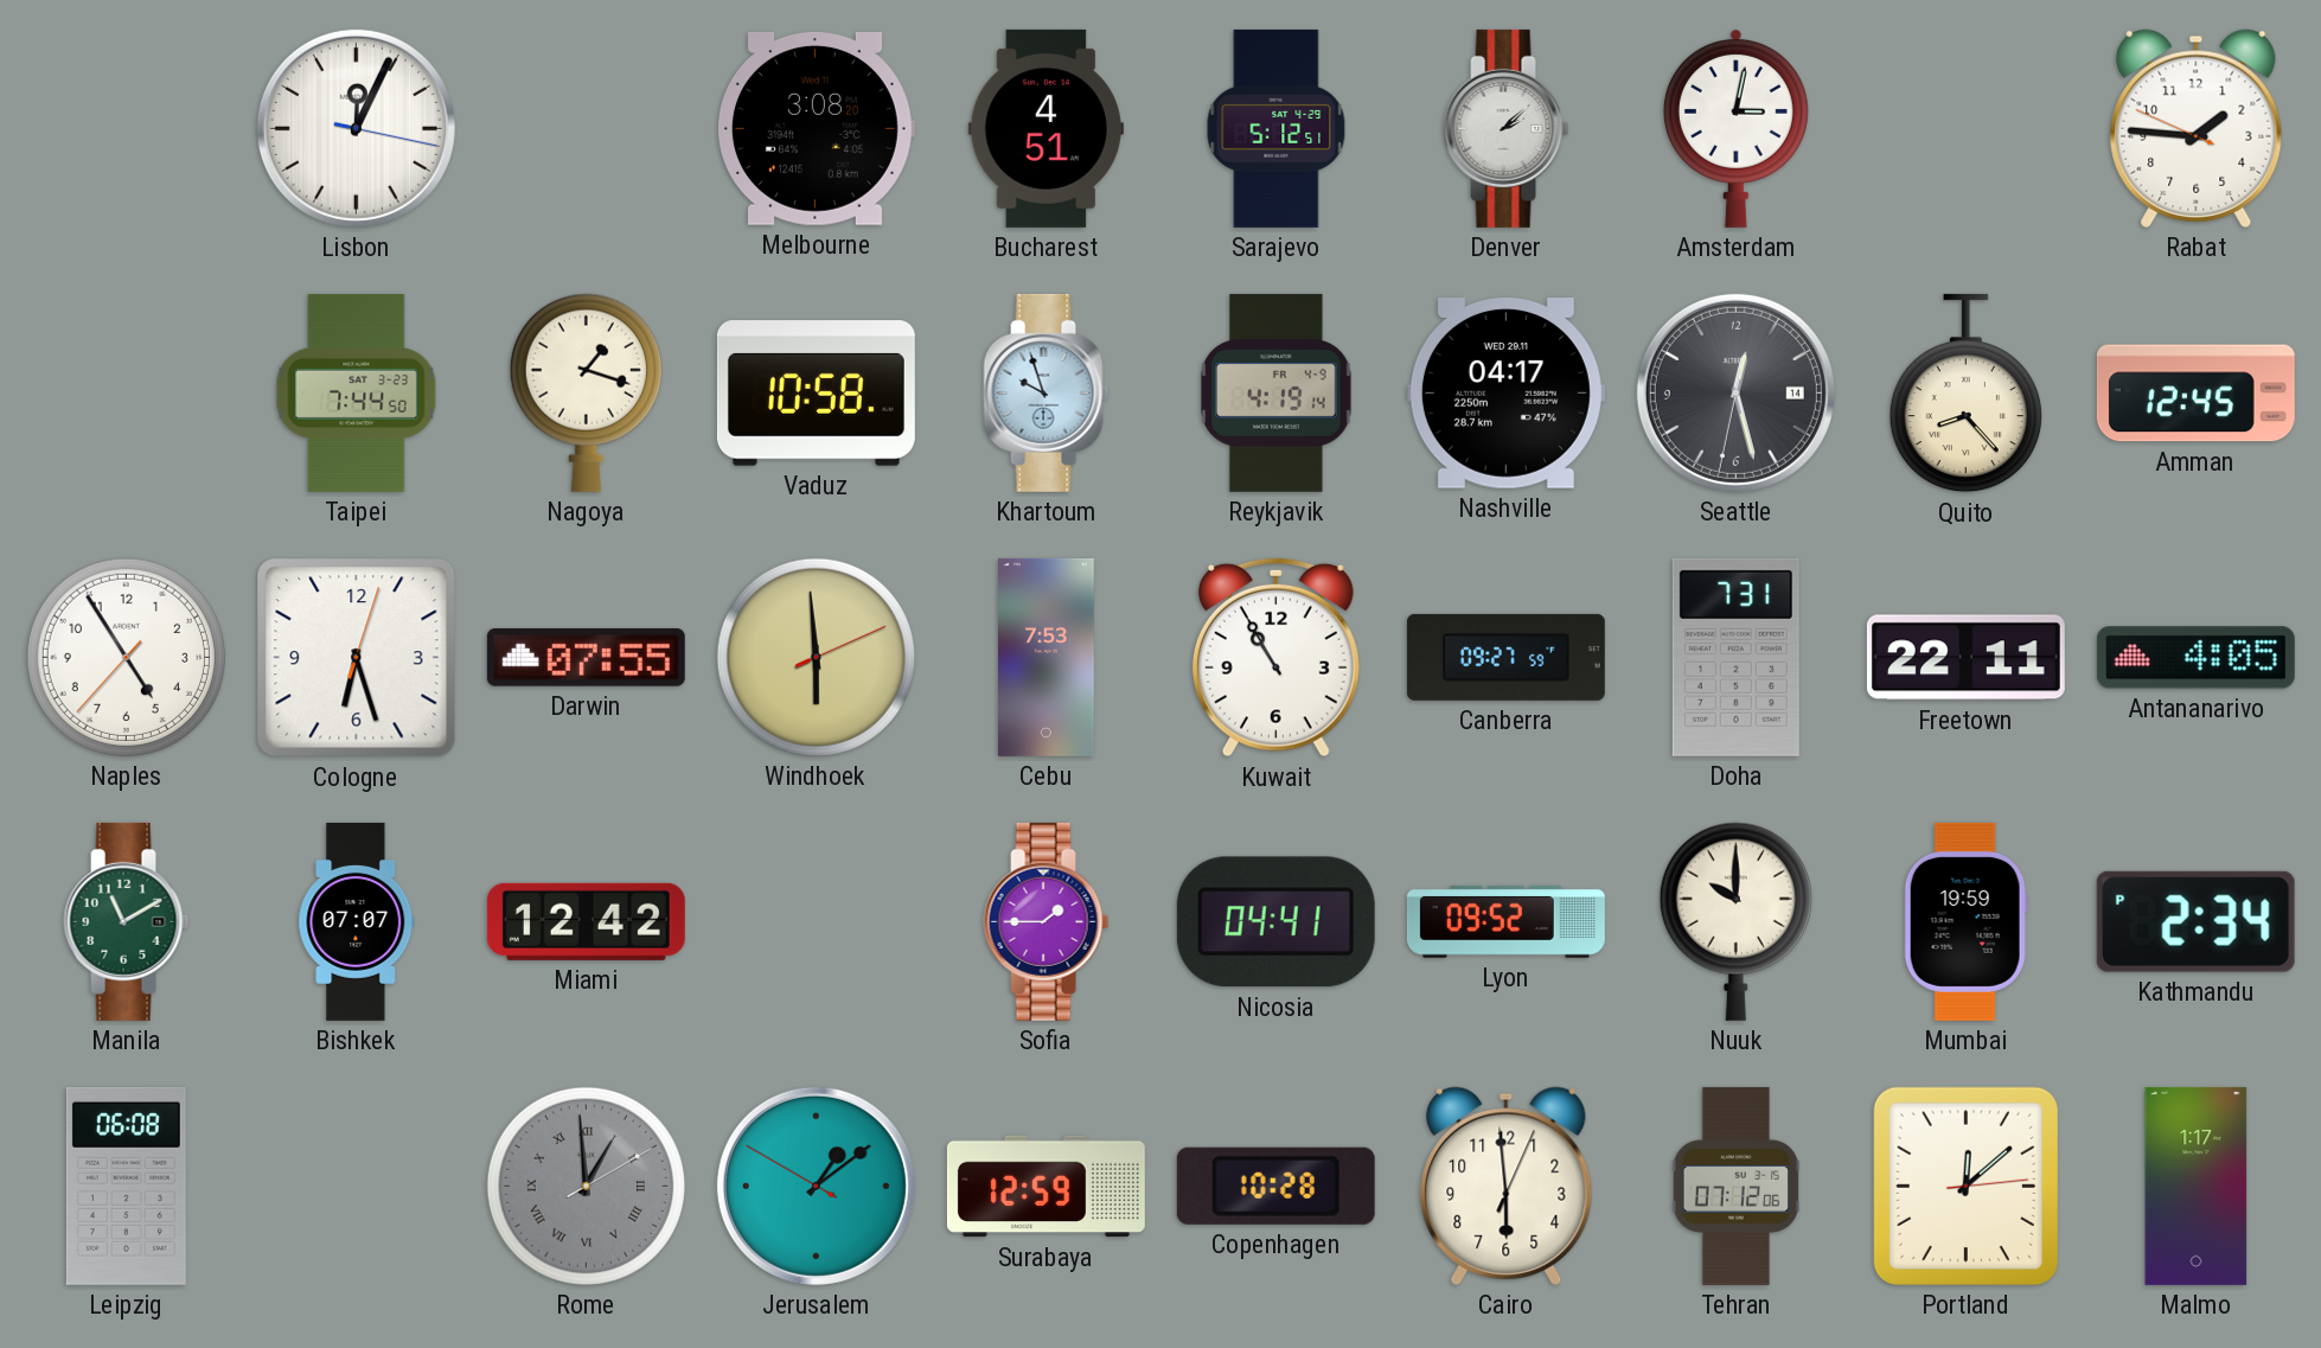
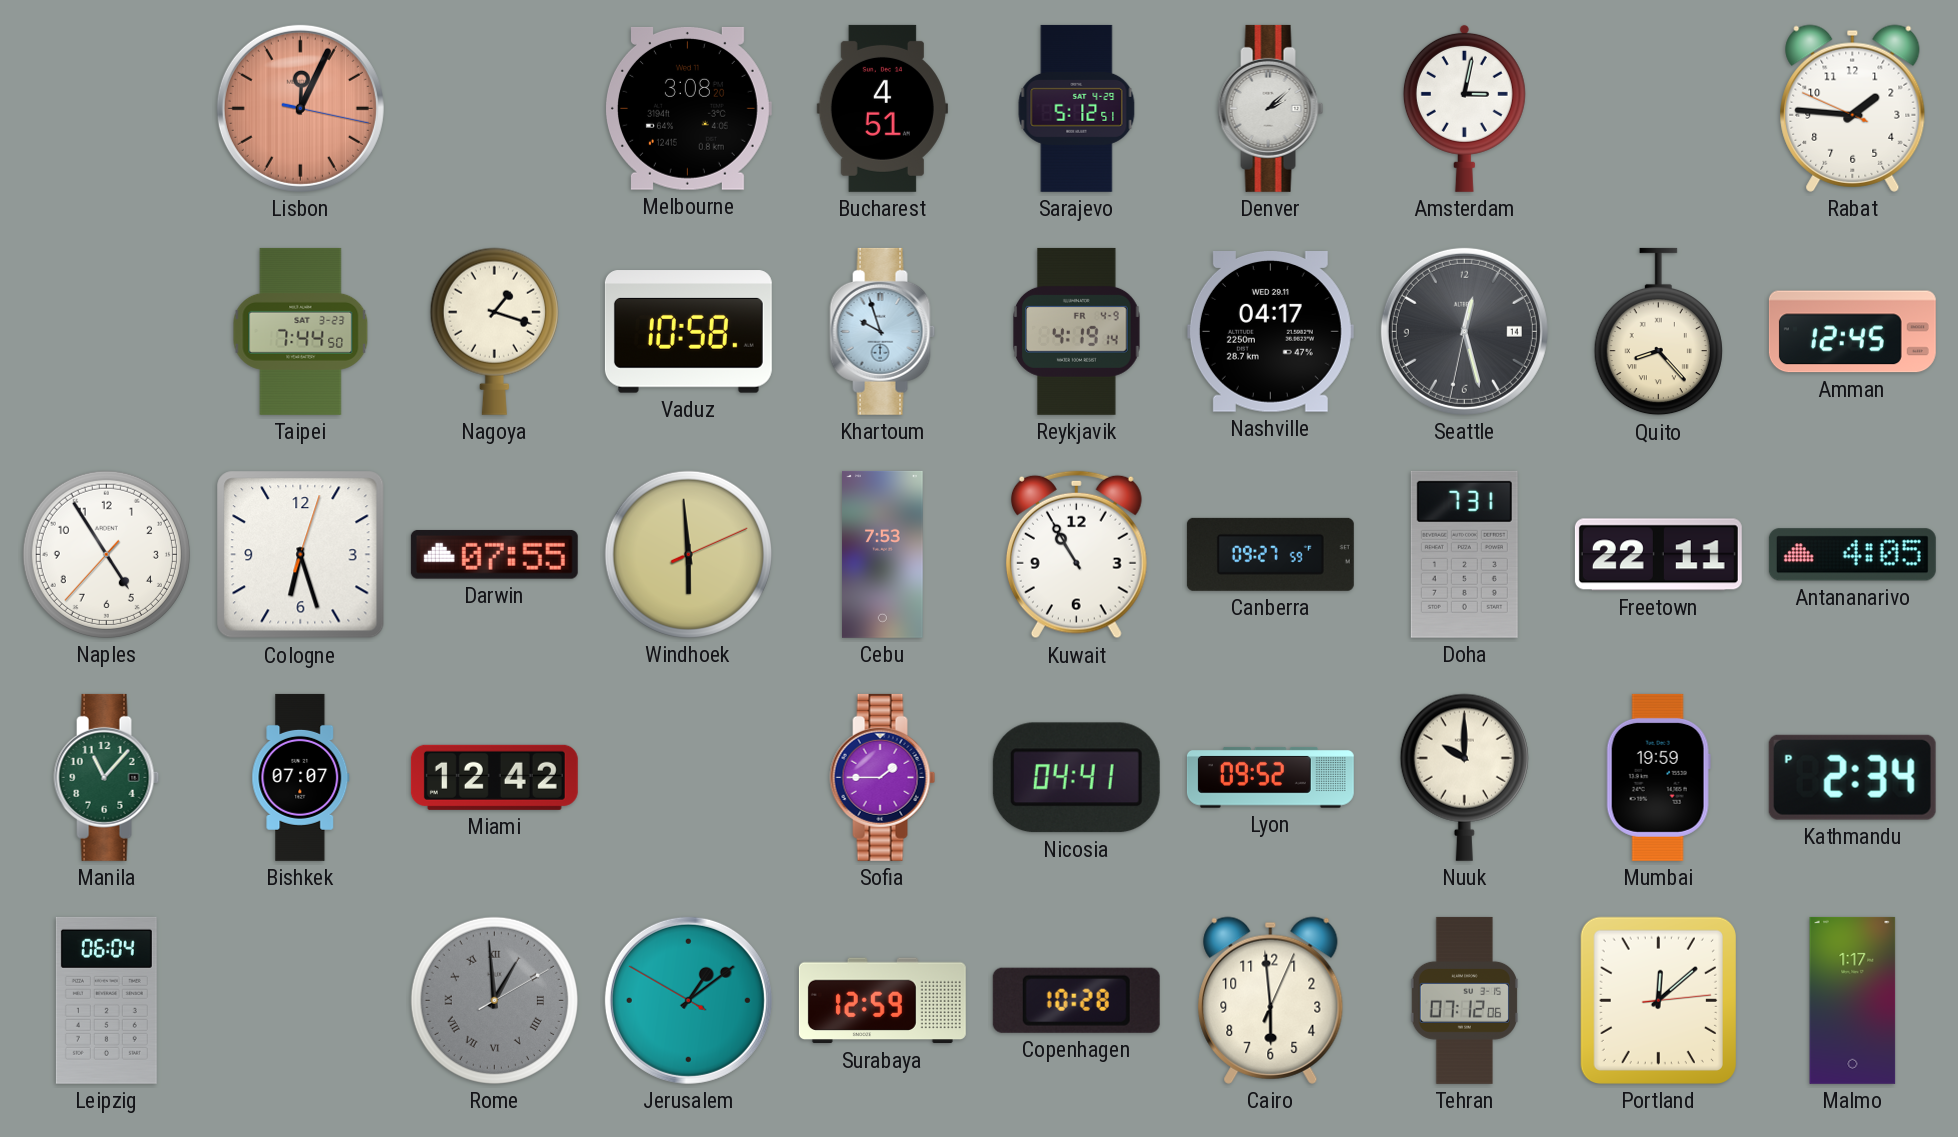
Lisbon dial: white -> salmon (300, 108)
Manila: 11:10 -> 11:07 (107, 777)
Leipzig: 06:08 -> 06:04 (106, 1000)
